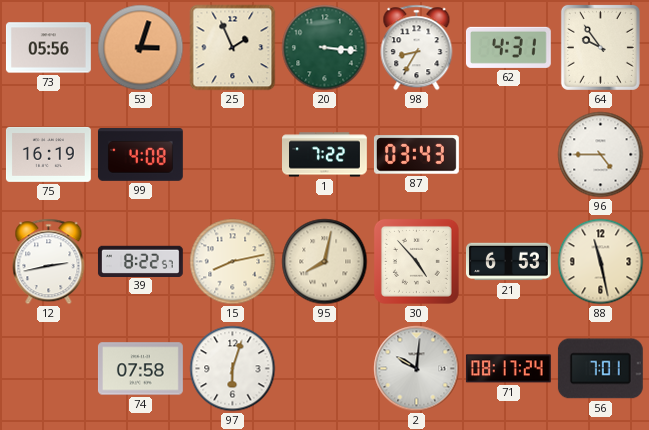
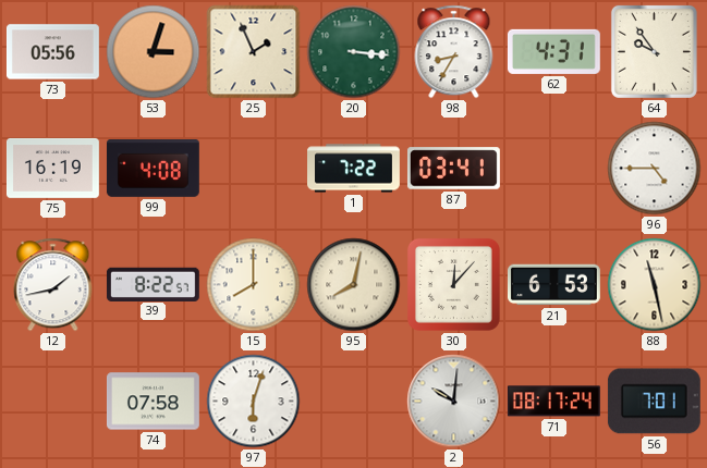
87: 03:43 -> 03:41 (453, 169)
12: 2:43 -> 1:43 (53, 285)
15: 8:13 -> 8:00 (254, 285)
30: 4:53 -> 12:07 (453, 284)
